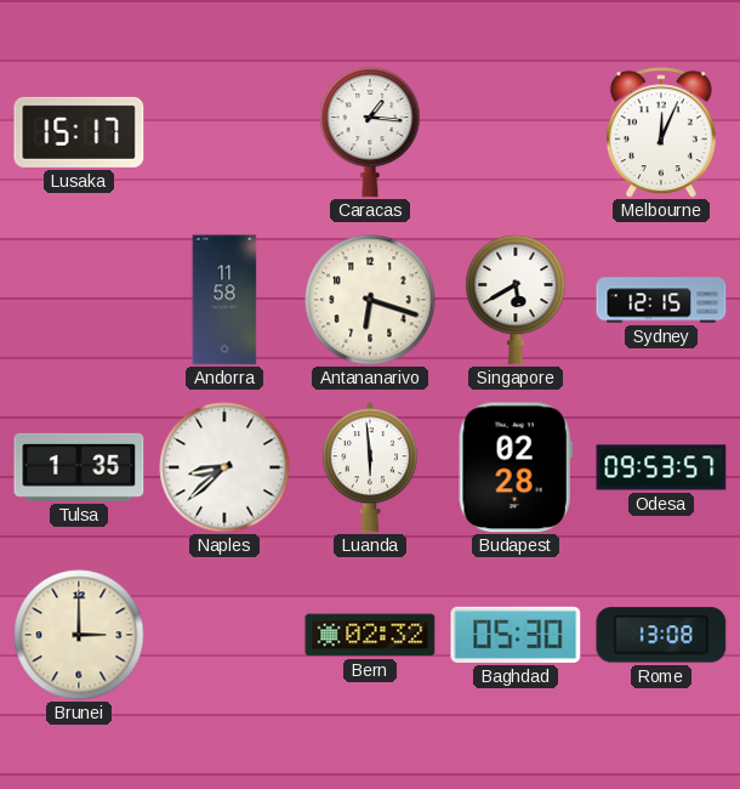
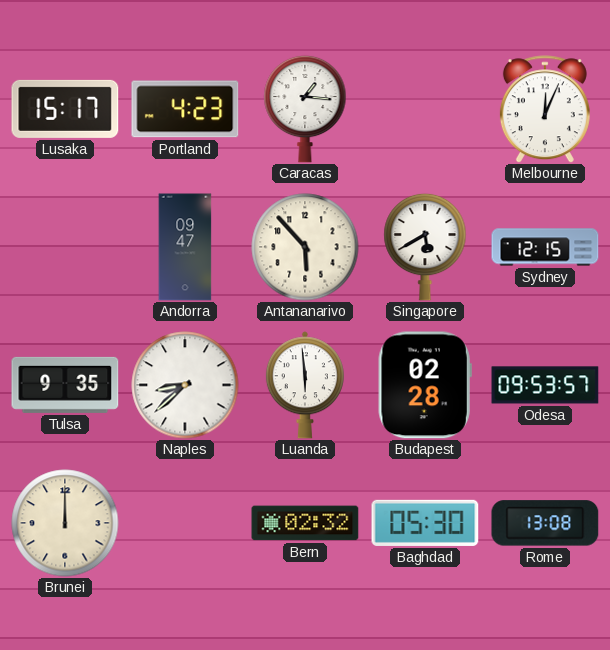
Portland: none -> 4:23 (185, 109)
Andorra: 11:58 -> 09:47 (185, 247)
Antananarivo: 6:18 -> 5:53 (305, 247)
Tulsa: 1:35 -> 9:35 (65, 385)
Brunei: 3:00 -> 12:00 (65, 523)
